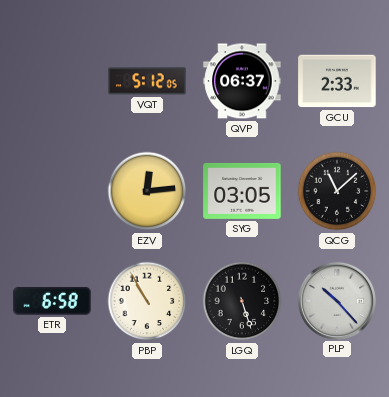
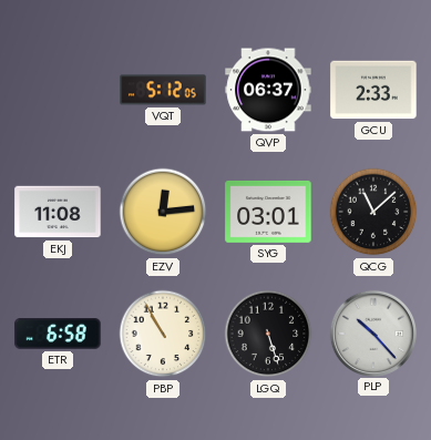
EKJ: none -> 11:08 (58, 212)
SYG: 03:05 -> 03:01 (268, 212)
